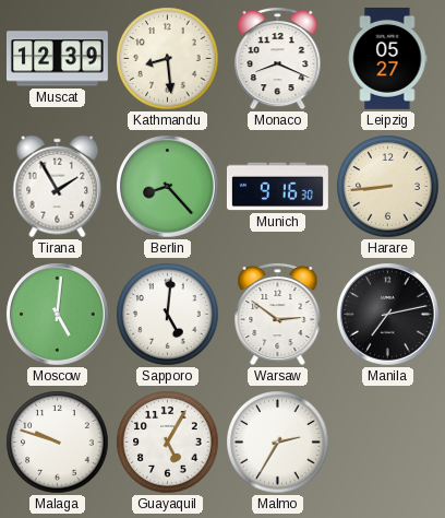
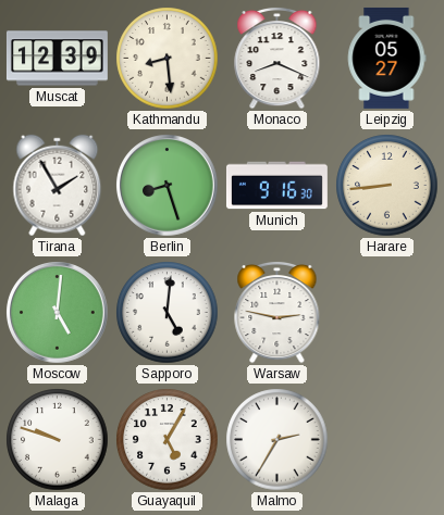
Berlin: 8:23 -> 8:27 (168, 186)
Warsaw: 2:51 -> 2:47 (277, 312)
Manila: 7:13 -> none (388, 315)
